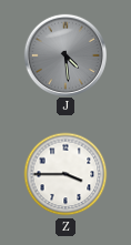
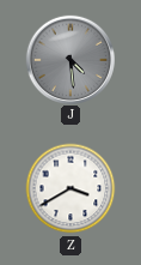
Z: 3:45 -> 3:40 (70, 188)
